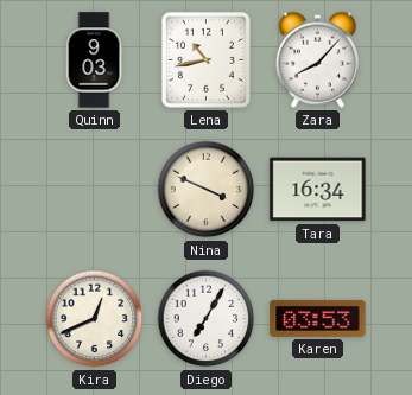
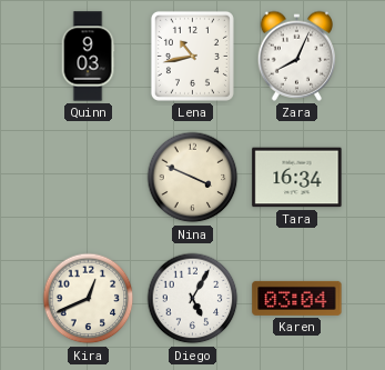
Zara: 8:07 -> 8:04 (297, 56)
Diego: 7:05 -> 5:05 (193, 299)
Karen: 03:53 -> 03:04 (297, 298)
